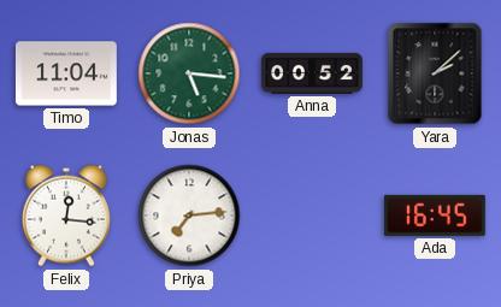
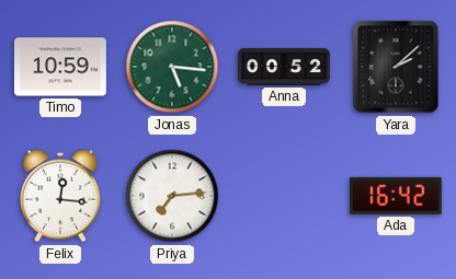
Timo: 11:04 -> 10:59 (60, 67)
Ada: 16:45 -> 16:42 (396, 196)
